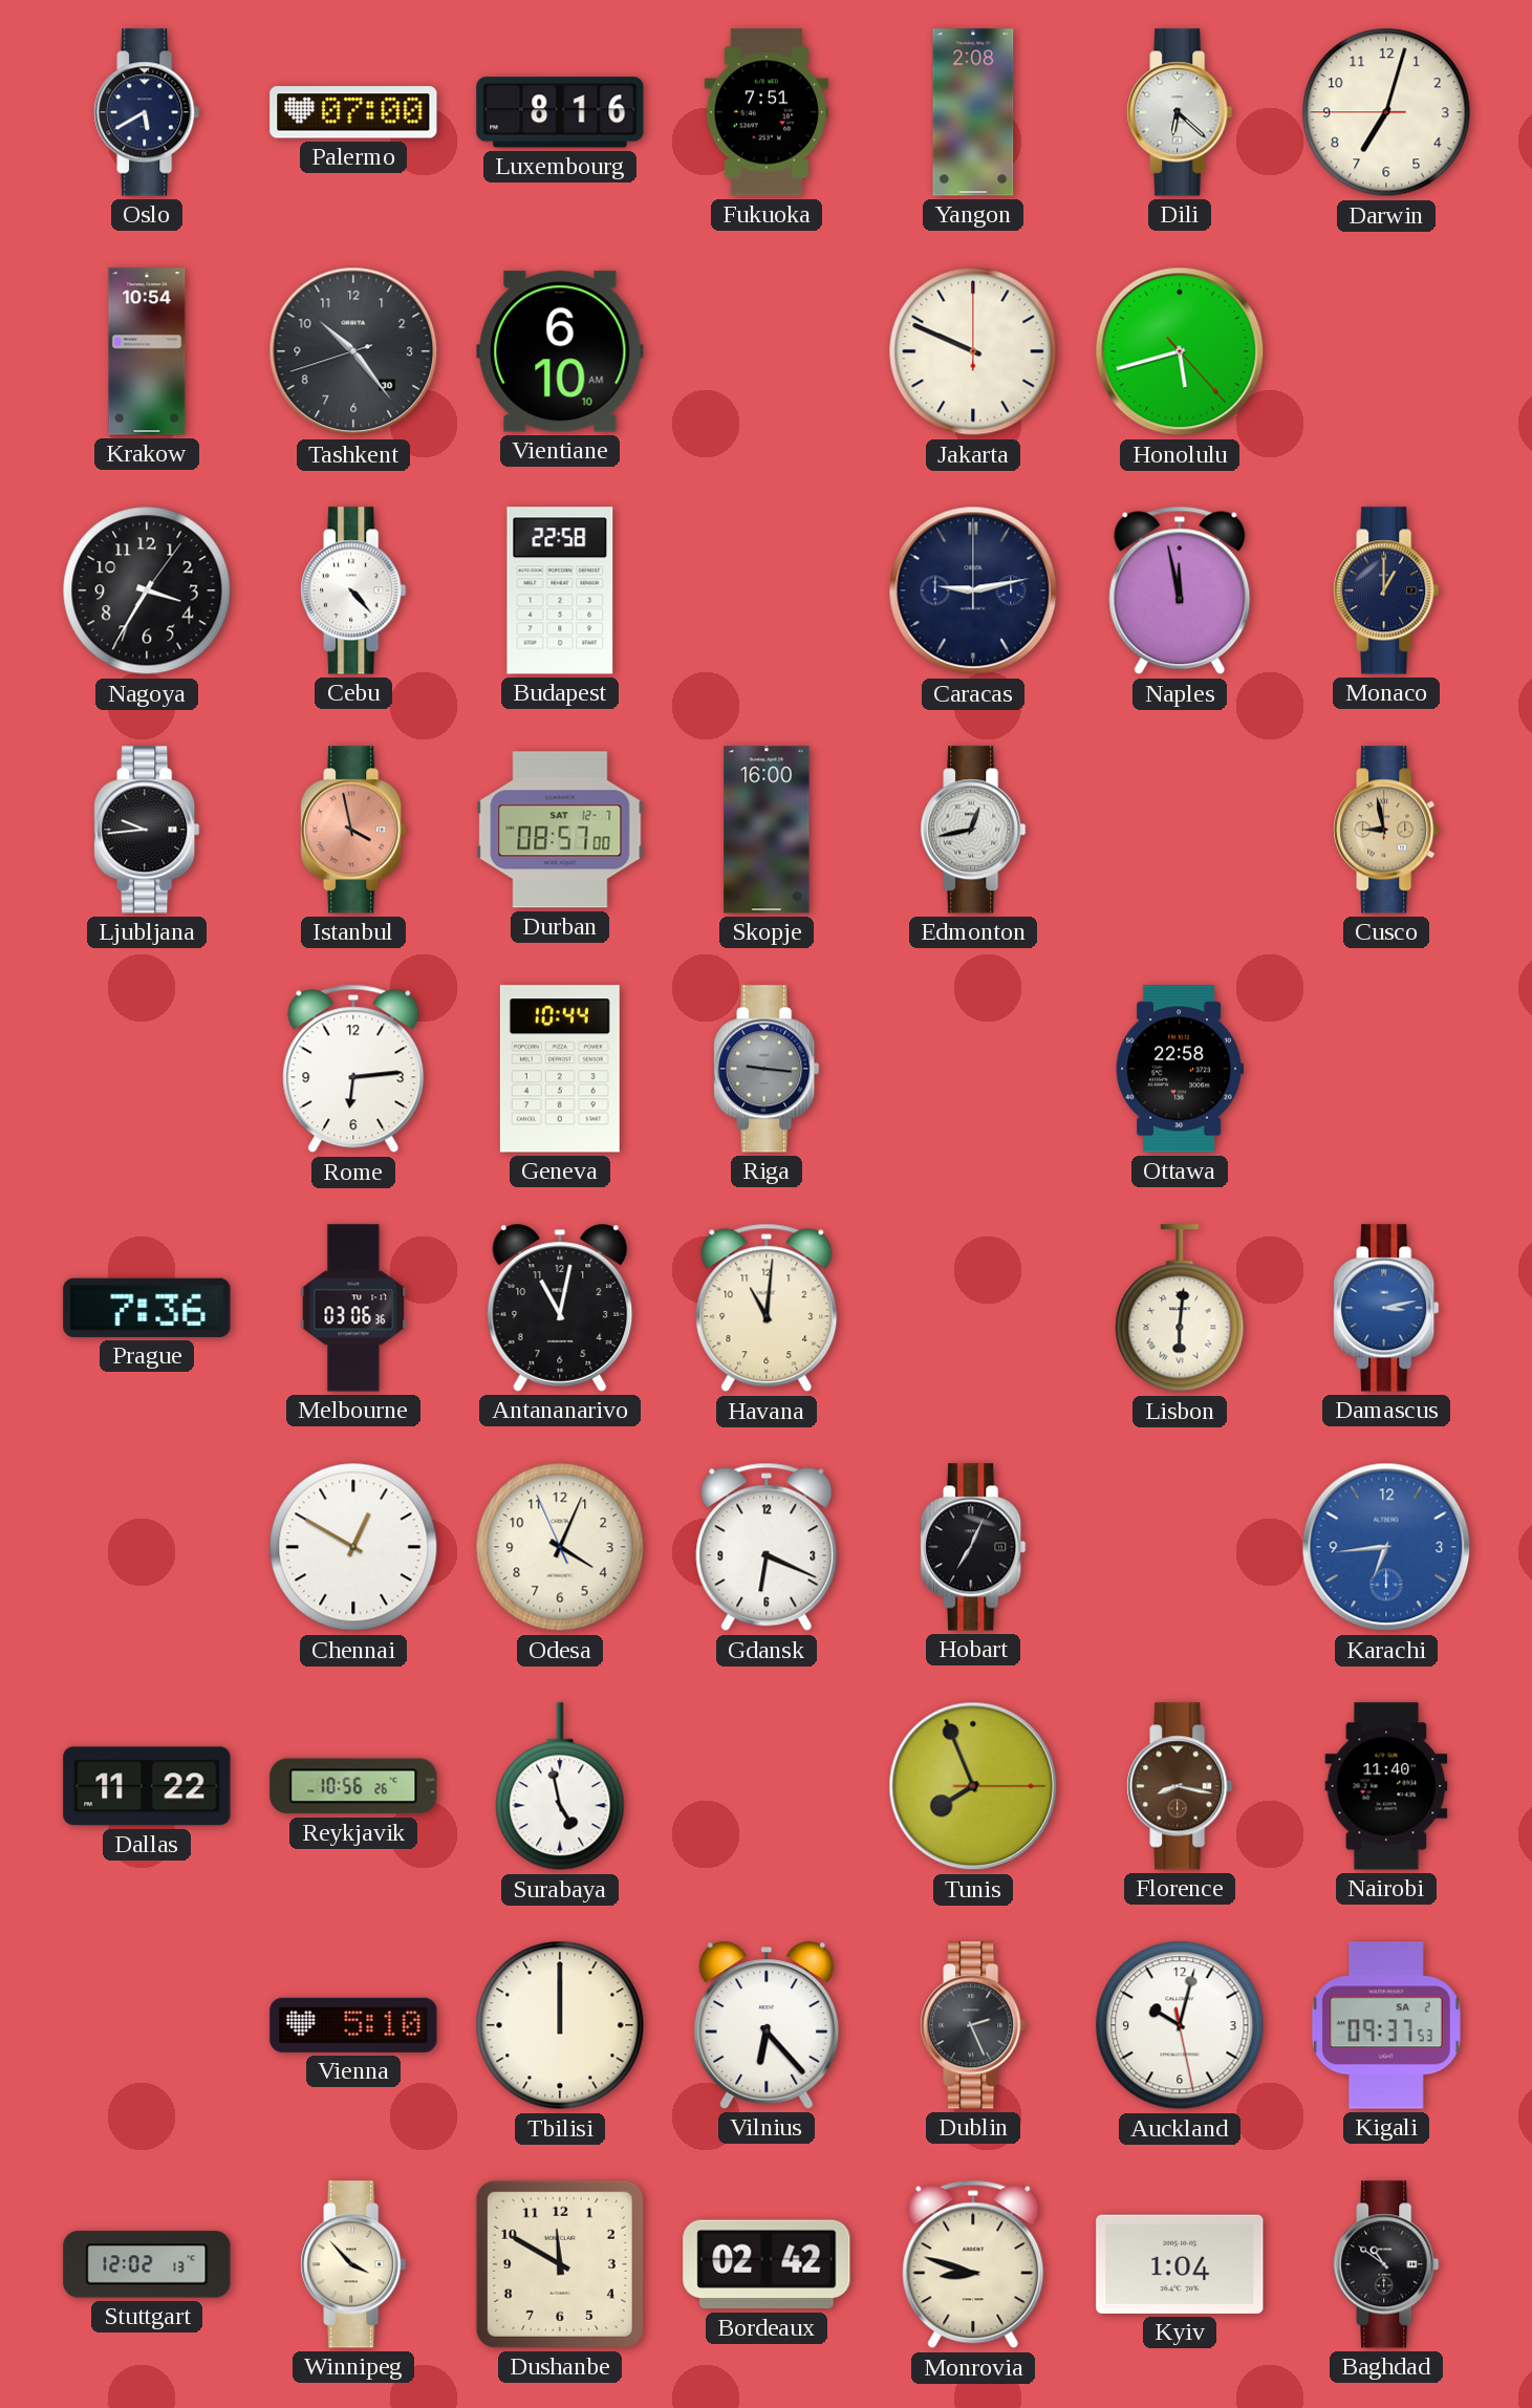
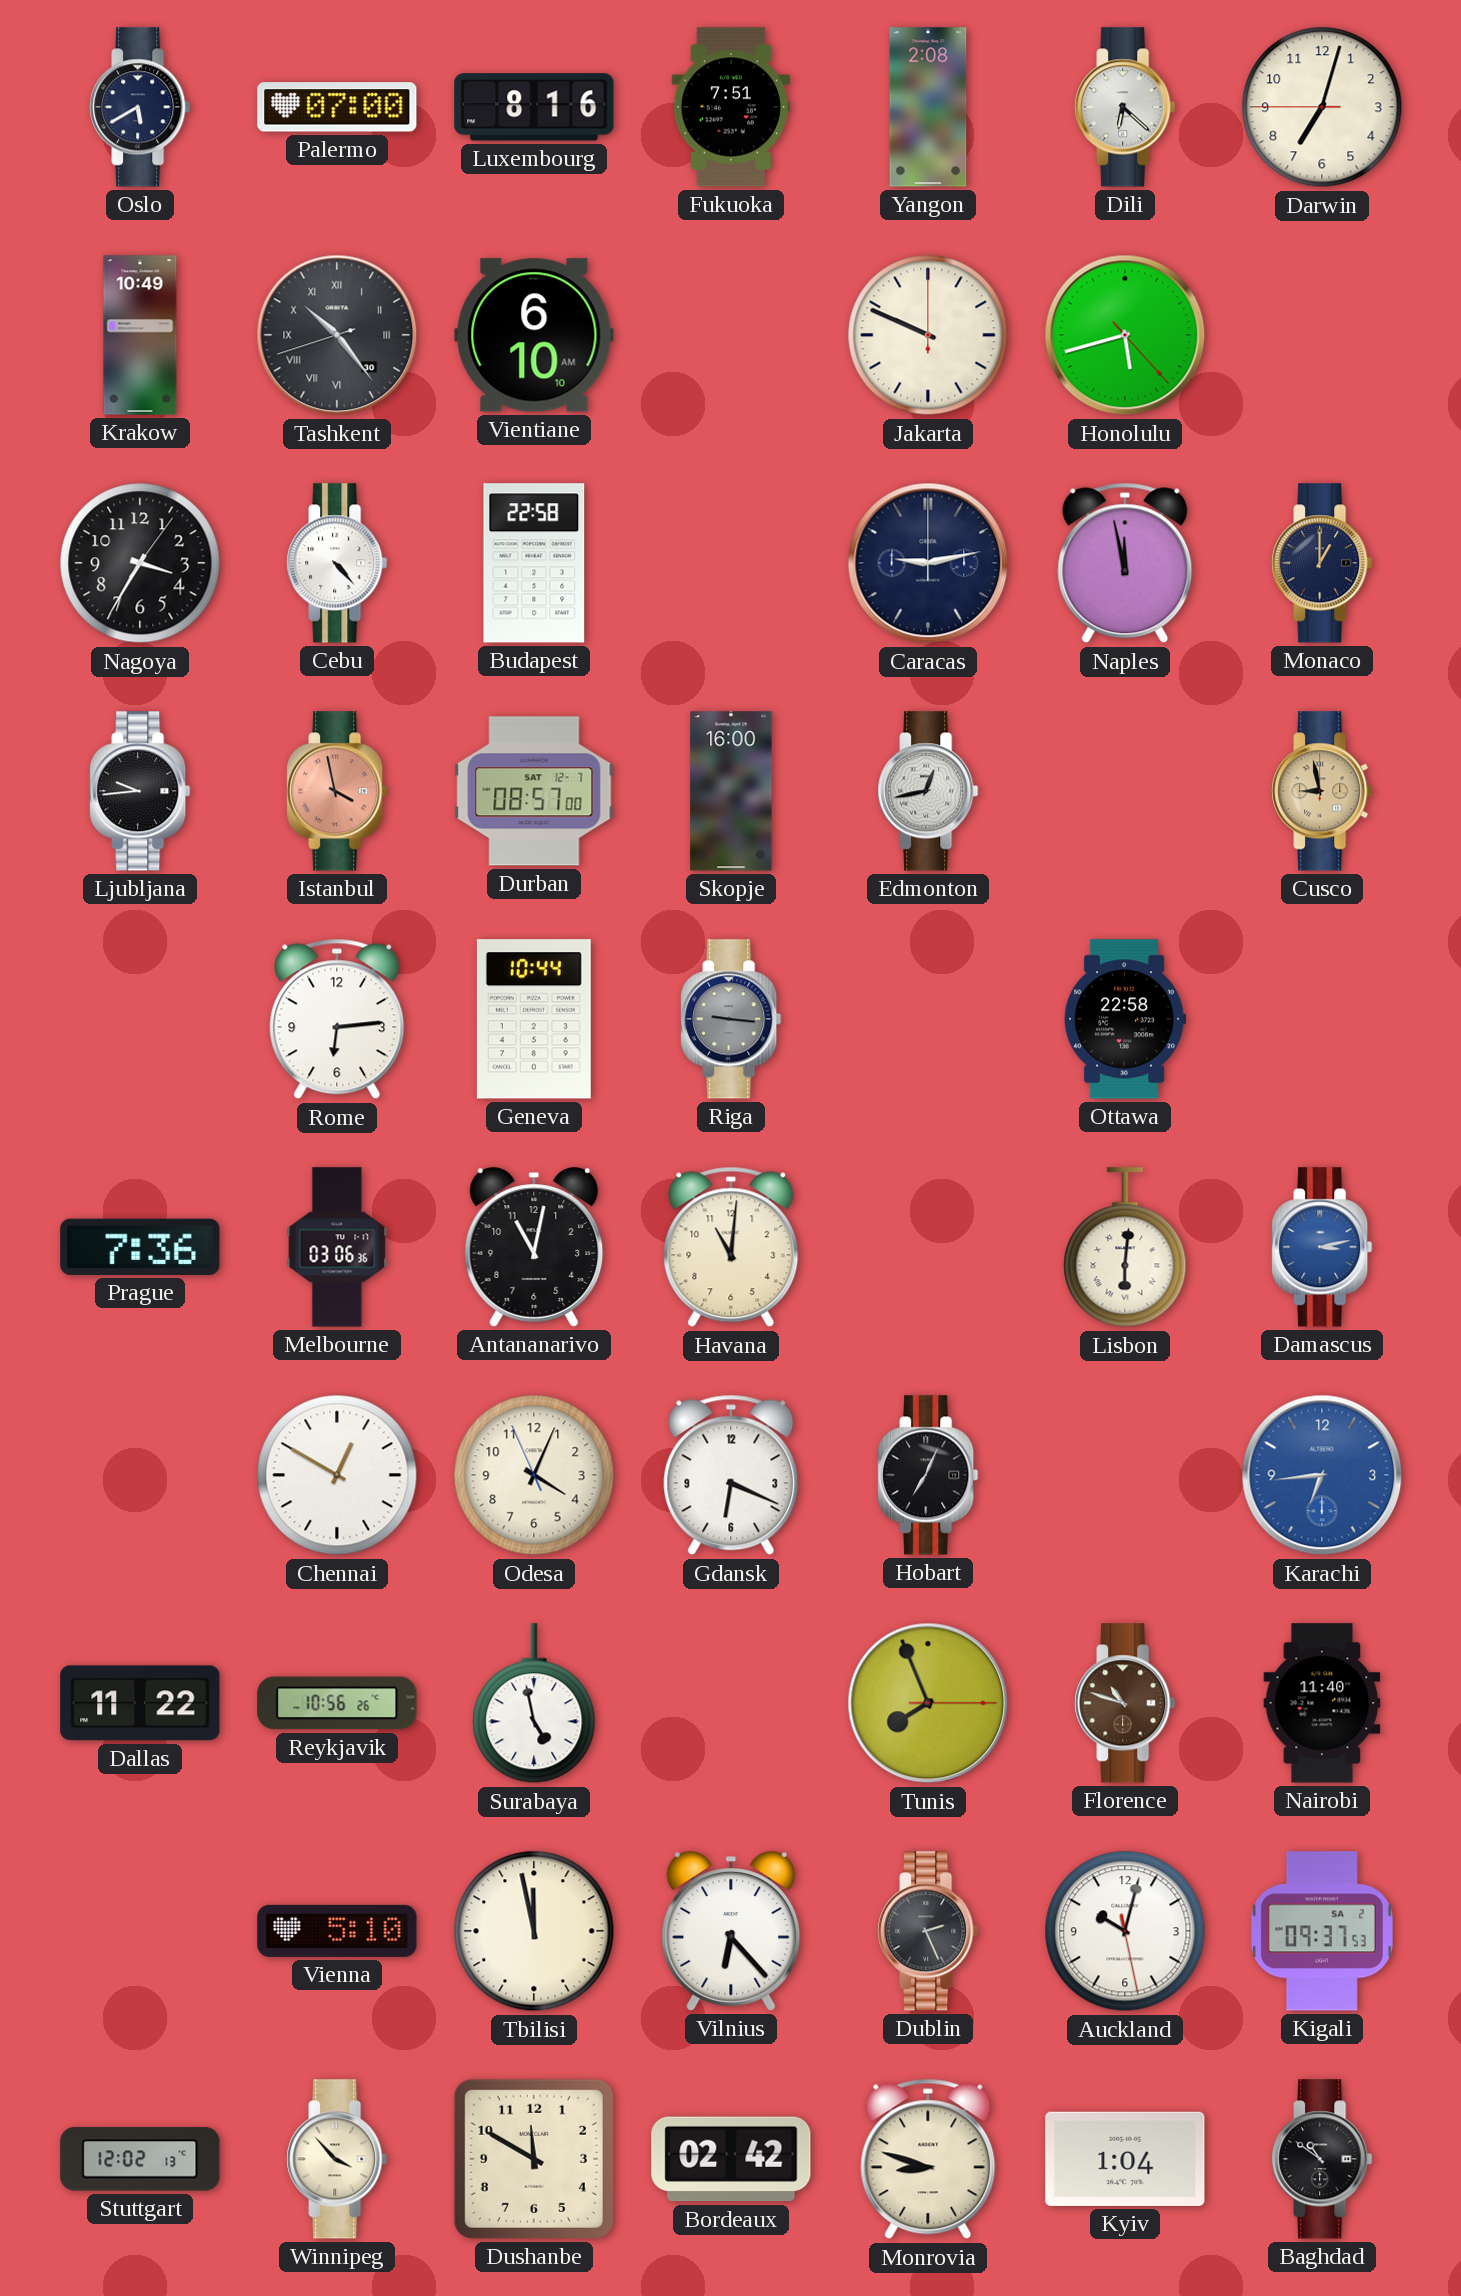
Krakow: 10:54 -> 10:49 (140, 335)
Tashkent numerals: Arabic -> Roman (337, 335)
Florence: 8:17 -> 10:48 (1125, 1703)
Tbilisi: 12:00 -> 11:58 (534, 1931)
